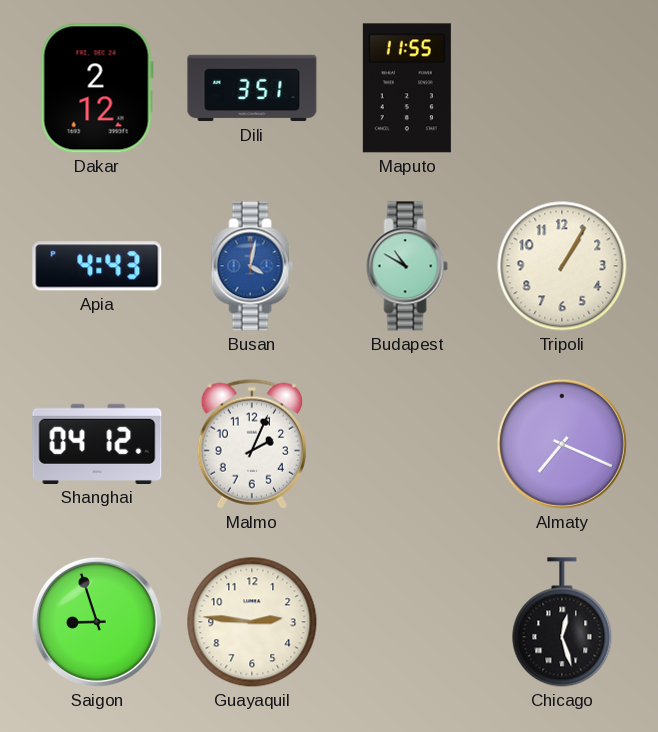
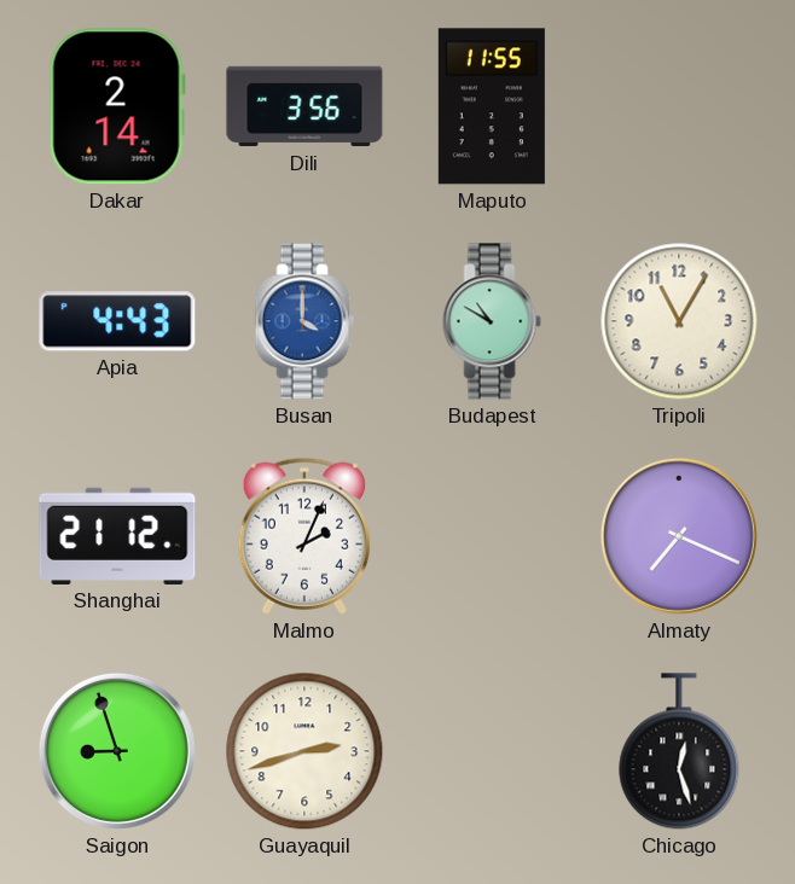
Dakar: 2:12 -> 2:14 (117, 106)
Dili: 3:51 -> 3:56 (304, 106)
Busan: 4:02 -> 4:00 (304, 321)
Tripoli: 1:05 -> 11:05 (679, 321)
Shanghai: 04:12 -> 21:12 (117, 536)
Guayaquil: 2:46 -> 2:42 (304, 751)
